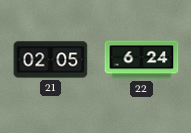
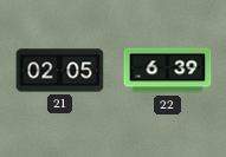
22: 6:24 -> 6:39 (168, 71)
